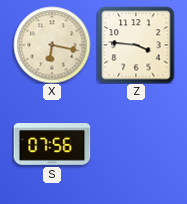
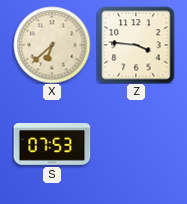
X: 6:17 -> 6:38 (52, 45)
S: 07:56 -> 07:53 (52, 144)
